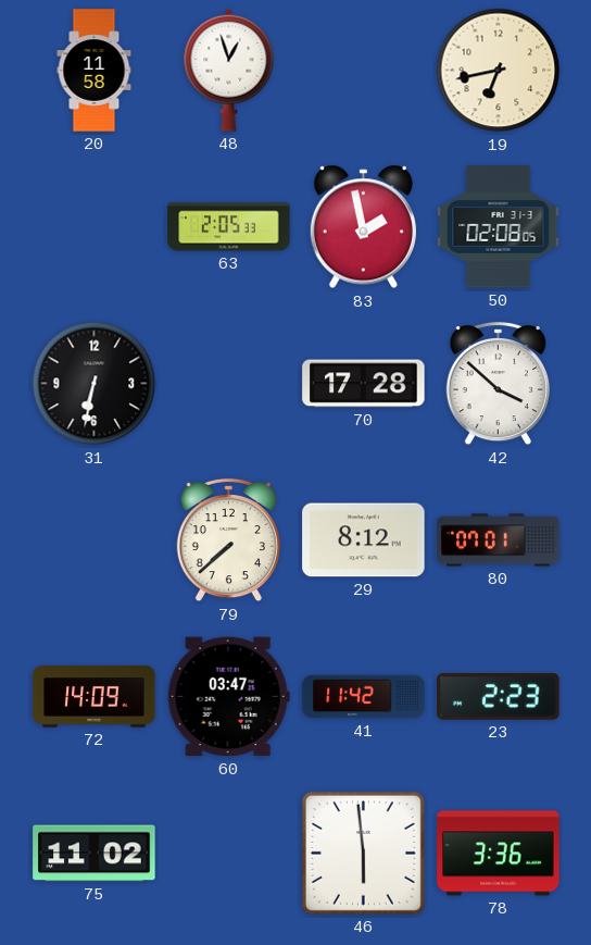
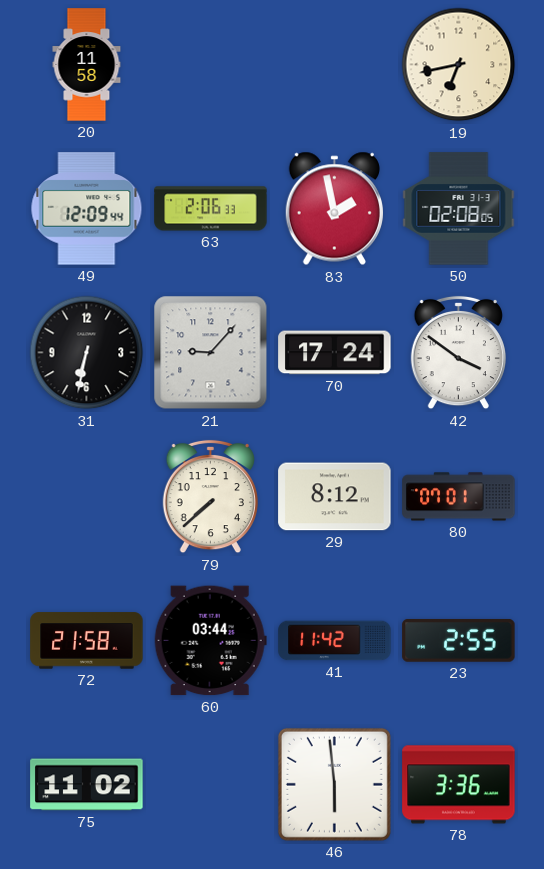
48: 12:57 -> none (229, 70)
49: none -> 12:09 (87, 209)
63: 2:05 -> 2:06 (211, 209)
21: none -> 9:07 (211, 353)
70: 17:28 -> 17:24 (335, 353)
42: 3:52 -> 3:51 (458, 353)
72: 14:09 -> 21:58 (87, 641)
60: 03:47 -> 03:44 (210, 641)
23: 2:23 -> 2:55 (459, 640)
